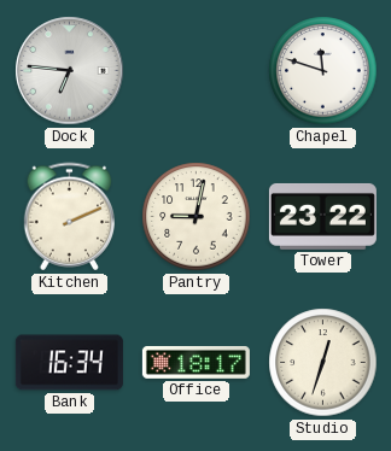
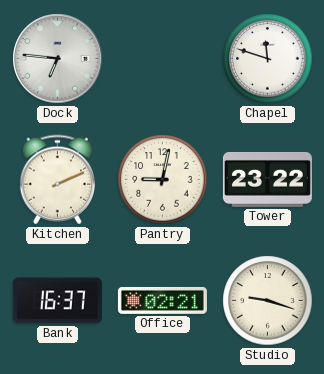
Bank: 16:34 -> 16:37 (57, 301)
Office: 18:17 -> 02:21 (162, 300)
Studio: 12:33 -> 9:18 (268, 301)
